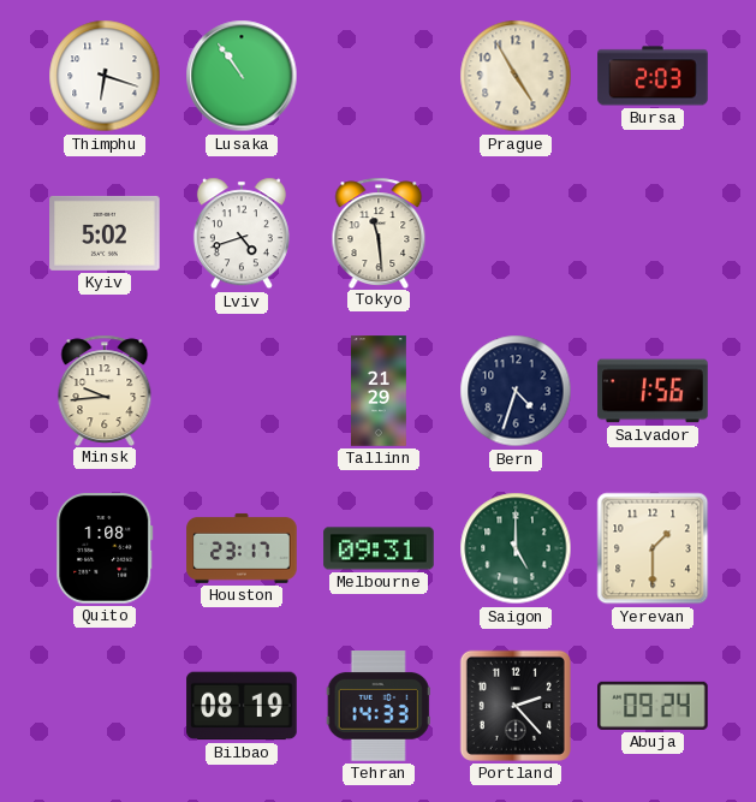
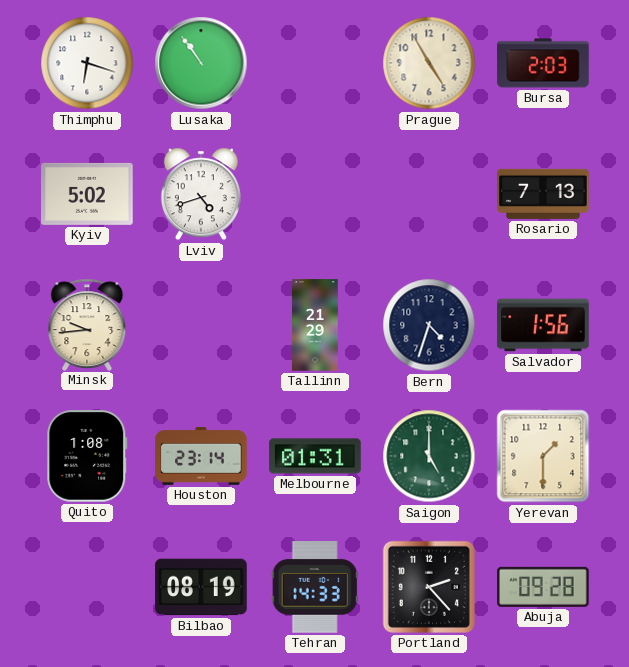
Tokyo: 11:29 -> none (379, 232)
Rosario: none -> 7:13 (543, 194)
Houston: 23:17 -> 23:14 (201, 456)
Melbourne: 09:31 -> 01:31 (315, 456)
Abuja: 09:24 -> 09:28 (543, 587)
